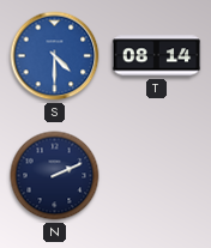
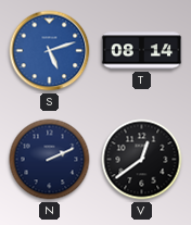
S: 4:30 -> 5:12 (50, 51)
V: none -> 12:39 (142, 160)
